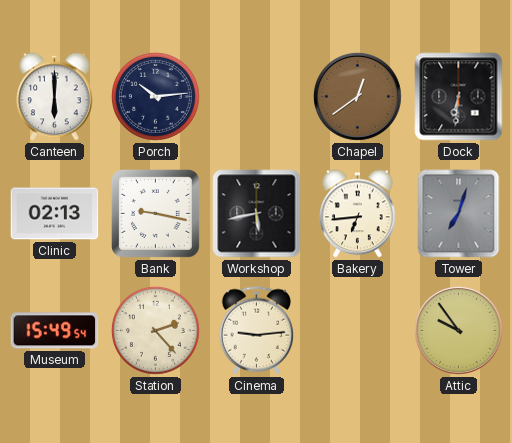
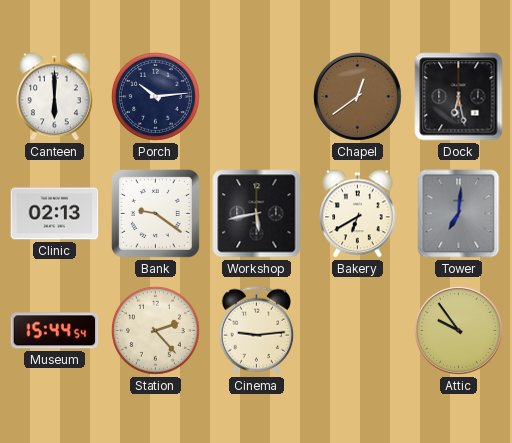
Dock: 6:31 -> 6:28 (459, 97)
Bank: 9:17 -> 9:21 (155, 213)
Bakery: 6:44 -> 6:40 (358, 214)
Tower: 7:03 -> 7:01 (459, 214)
Museum: 15:49 -> 15:44 (55, 331)
